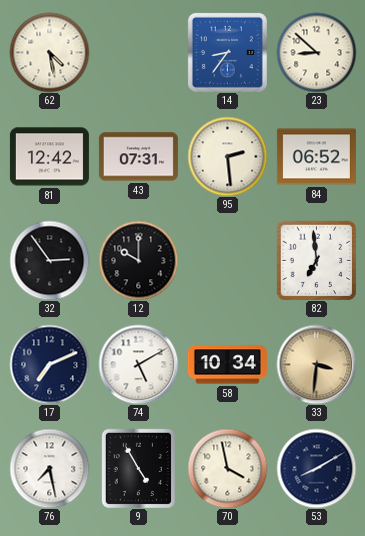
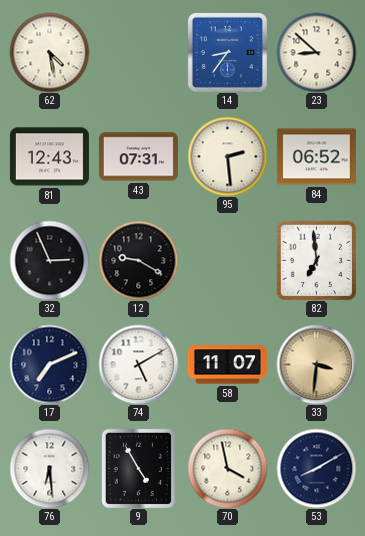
81: 12:42 -> 12:43 (49, 157)
32: 2:54 -> 2:56 (49, 260)
12: 10:00 -> 9:20 (138, 260)
58: 10:34 -> 11:07 (227, 365)
76: 7:28 -> 6:29 (49, 468)
